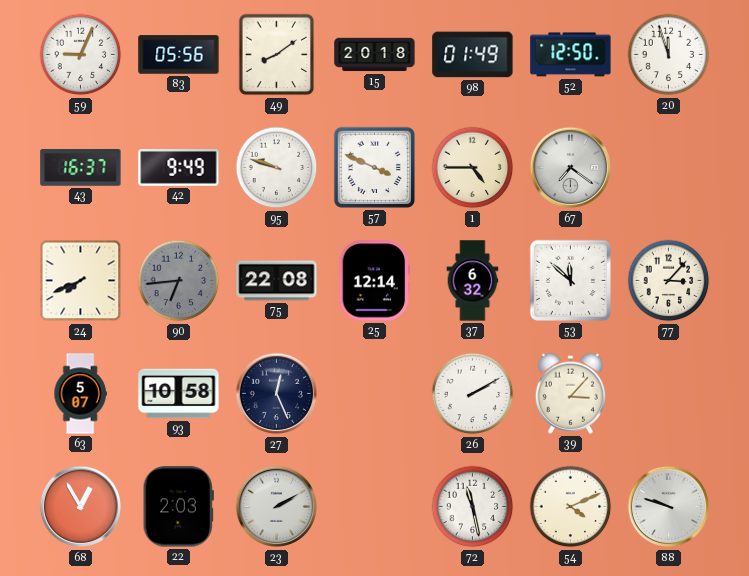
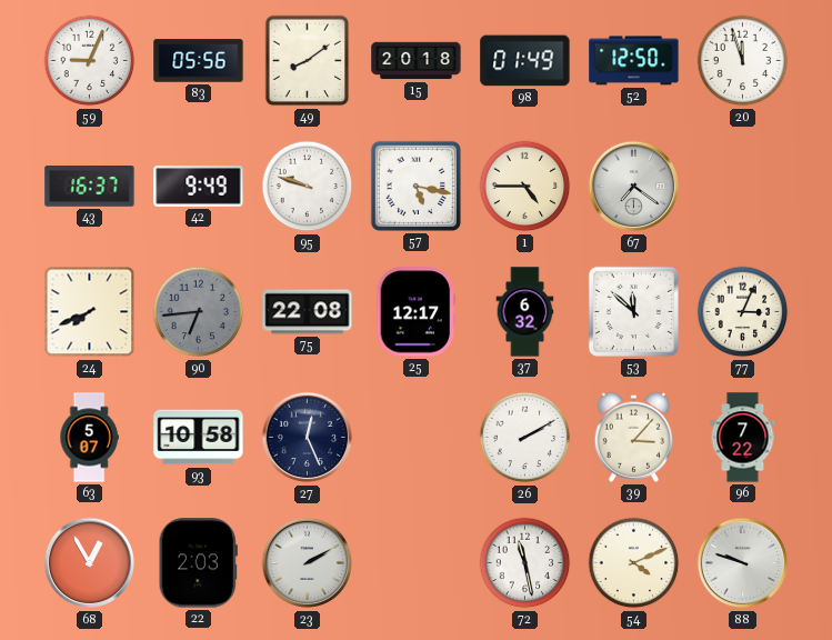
57: 3:49 -> 5:17 (415, 186)
25: 12:14 -> 12:17 (417, 312)
77: 3:07 -> 3:04 (743, 312)
96: none -> 7:22 (743, 438)
